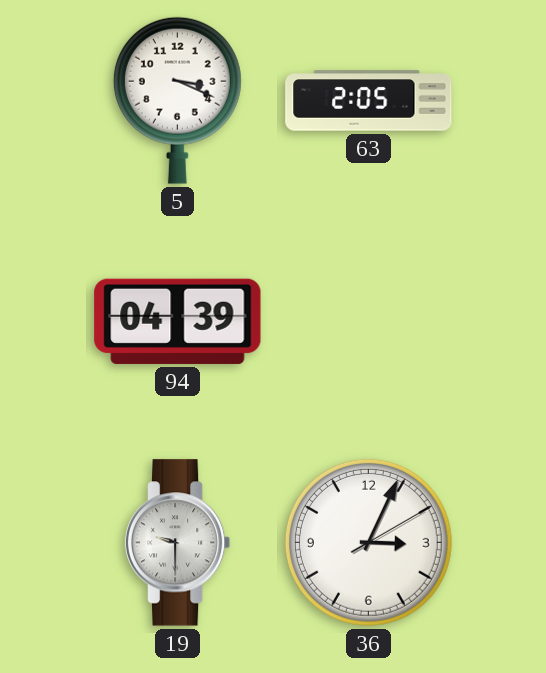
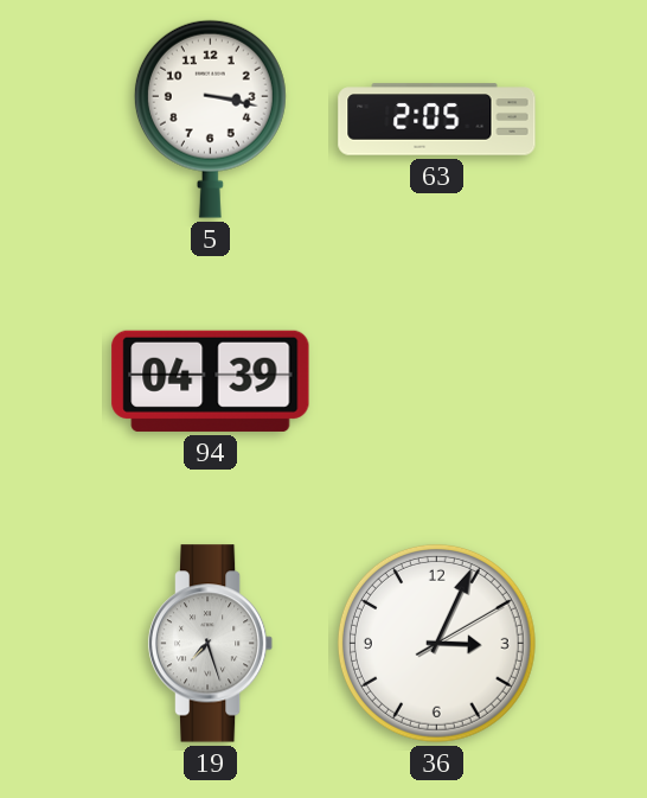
5: 3:19 -> 3:17 (210, 119)
19: 9:30 -> 7:27 (211, 644)
